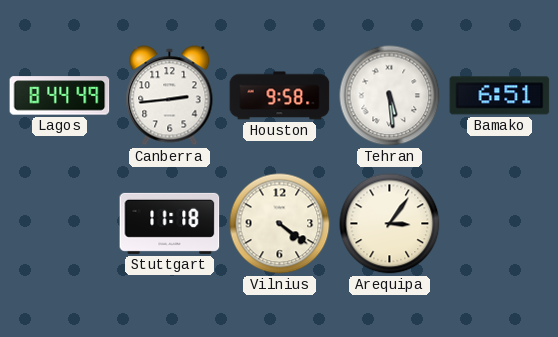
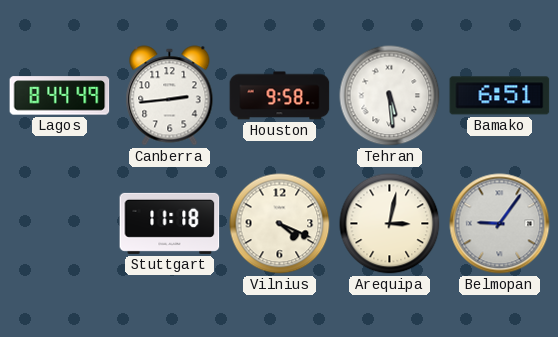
Vilnius: 4:21 -> 4:19 (280, 224)
Arequipa: 3:06 -> 3:02 (390, 224)
Belmopan: none -> 9:06 (500, 224)
